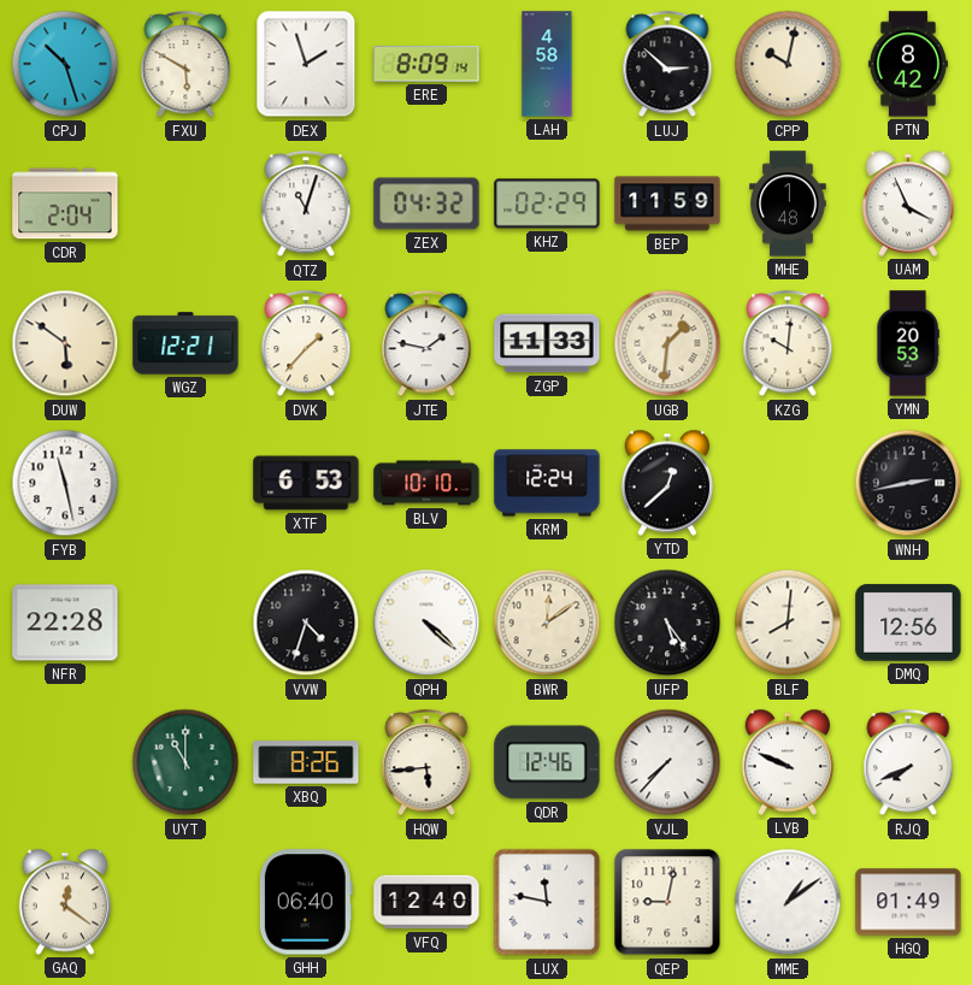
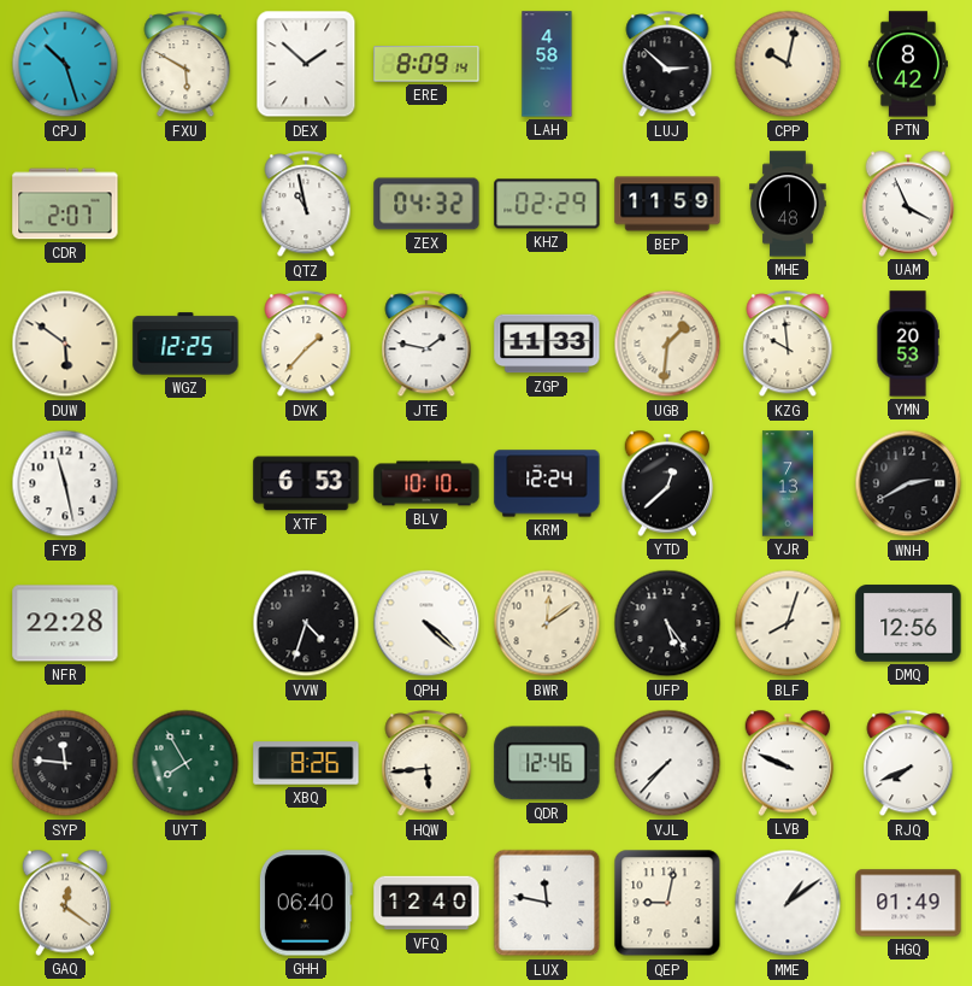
DEX: 1:57 -> 1:52 (306, 64)
CDR: 2:04 -> 2:07 (65, 204)
QTZ: 11:03 -> 10:58 (306, 205)
WGZ: 12:21 -> 12:25 (185, 344)
KZG: 10:01 -> 9:59 (788, 345)
YJR: none -> 7:13 (788, 483)
WNH: 2:43 -> 2:40 (908, 483)
BLF: 8:01 -> 8:03 (788, 623)
SYP: none -> 11:46 (65, 763)
UYT: 11:00 -> 7:55 (185, 763)
